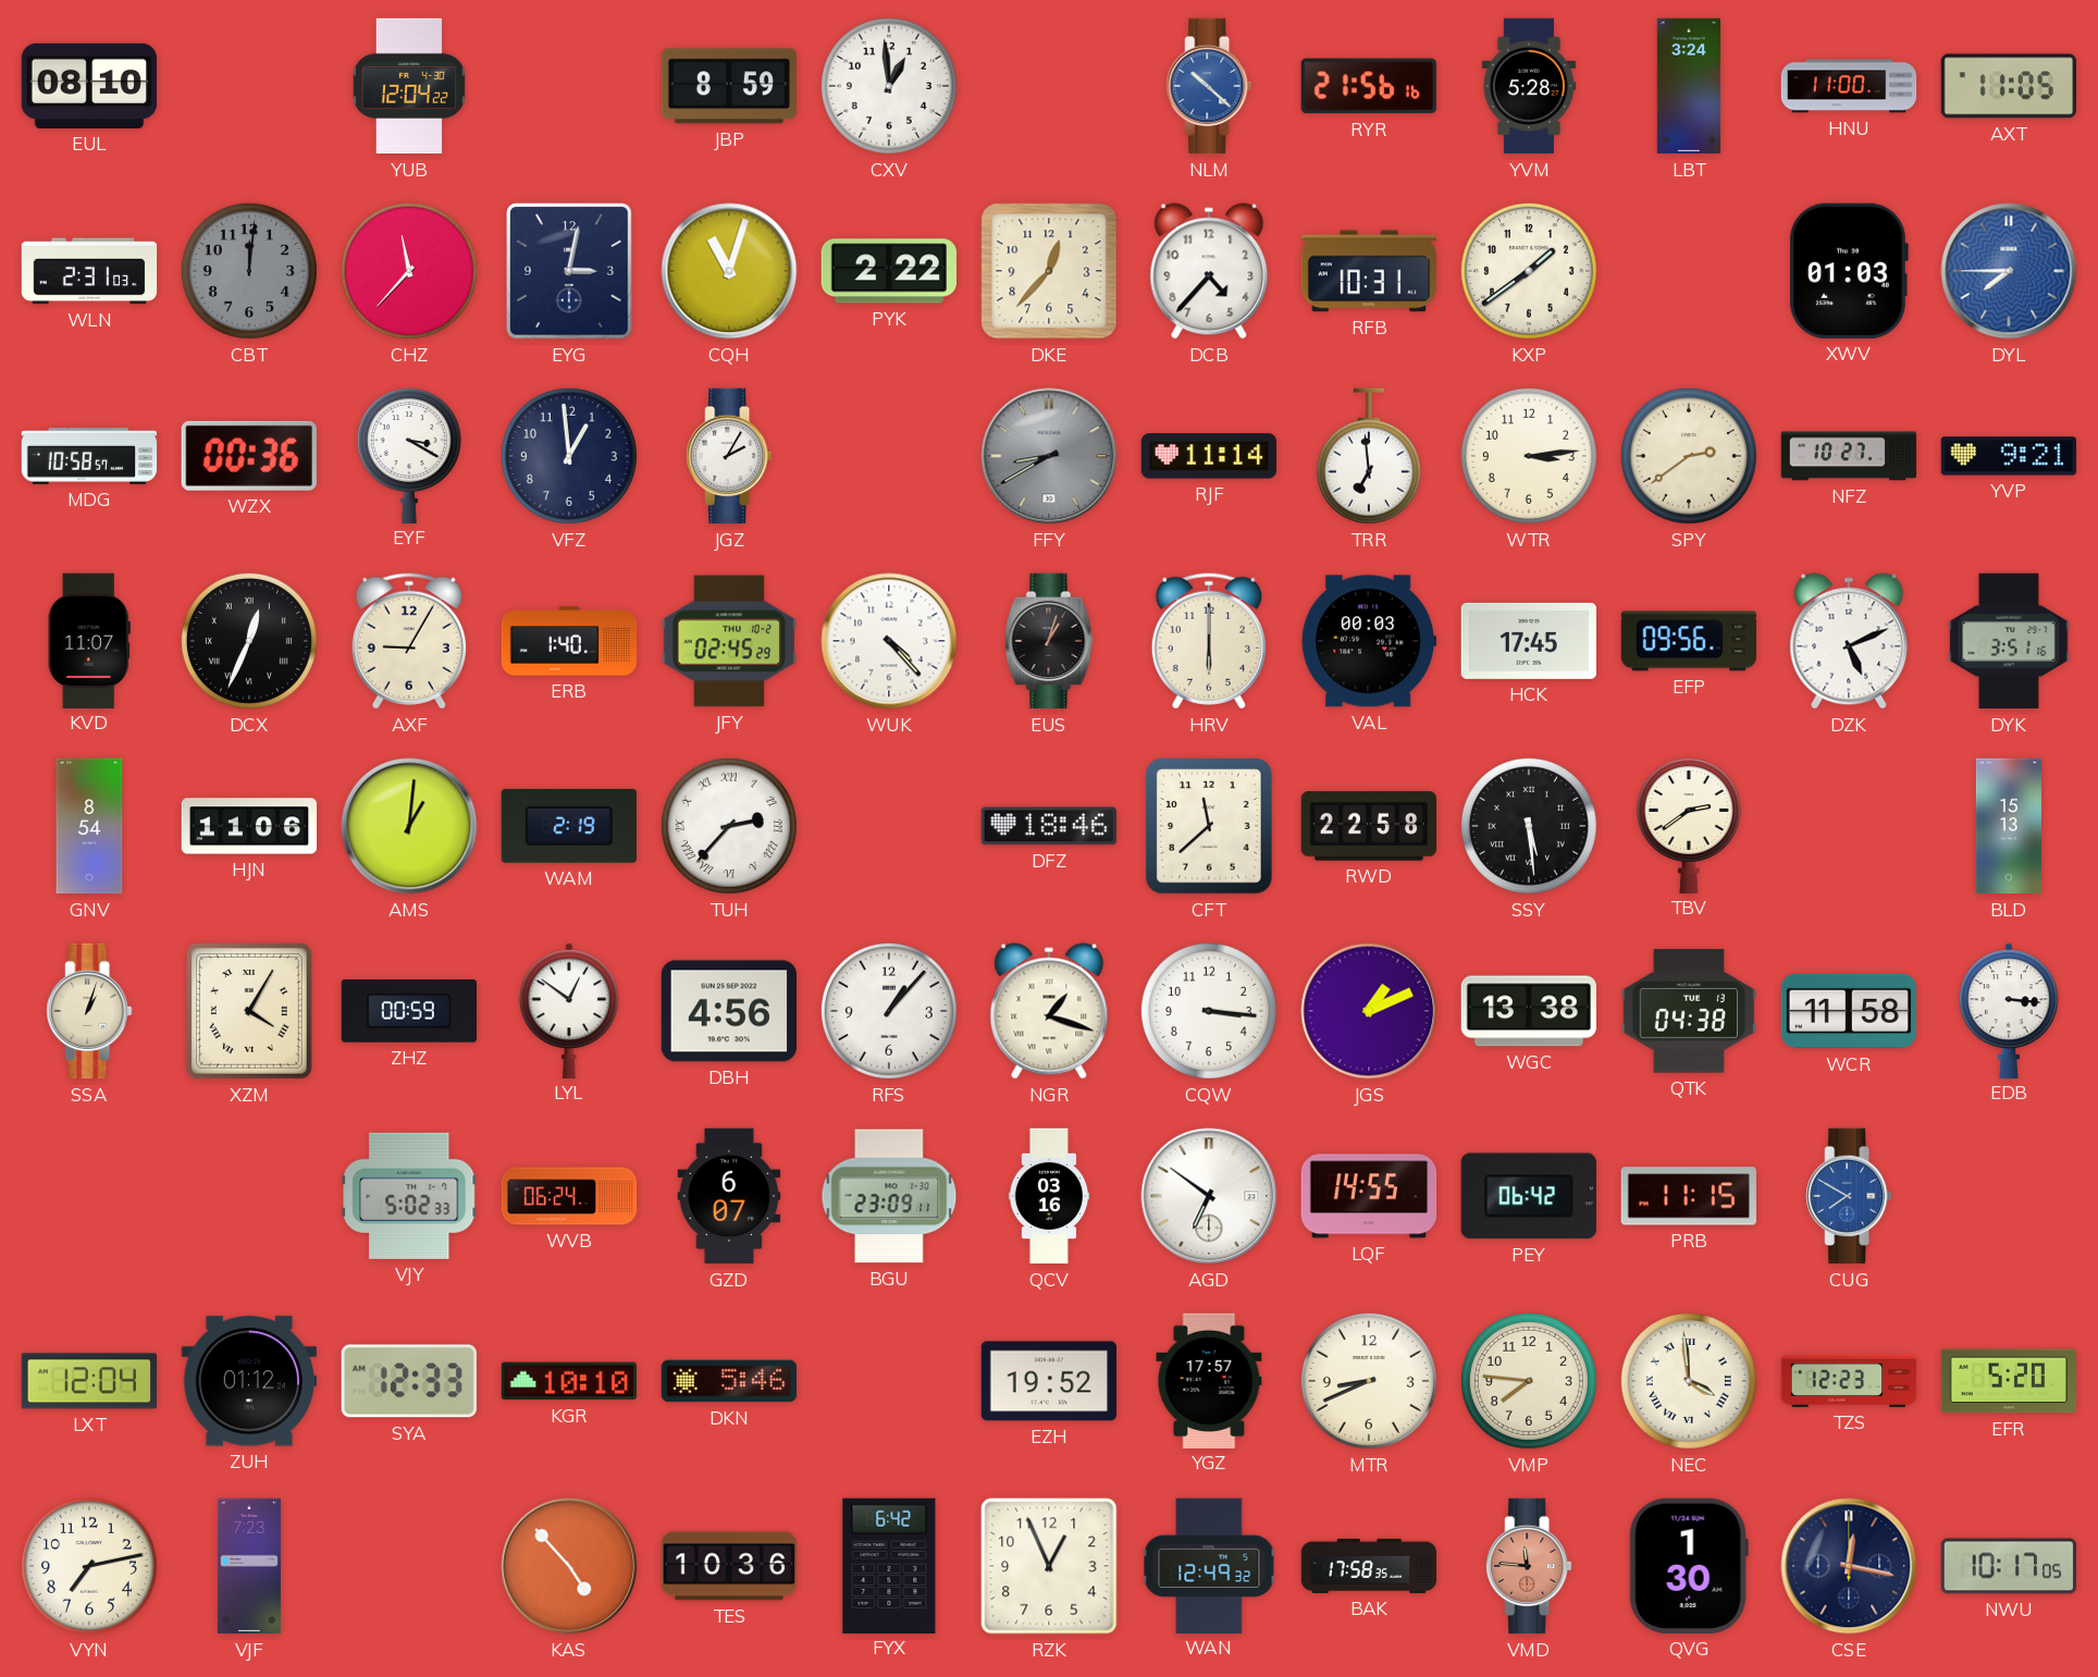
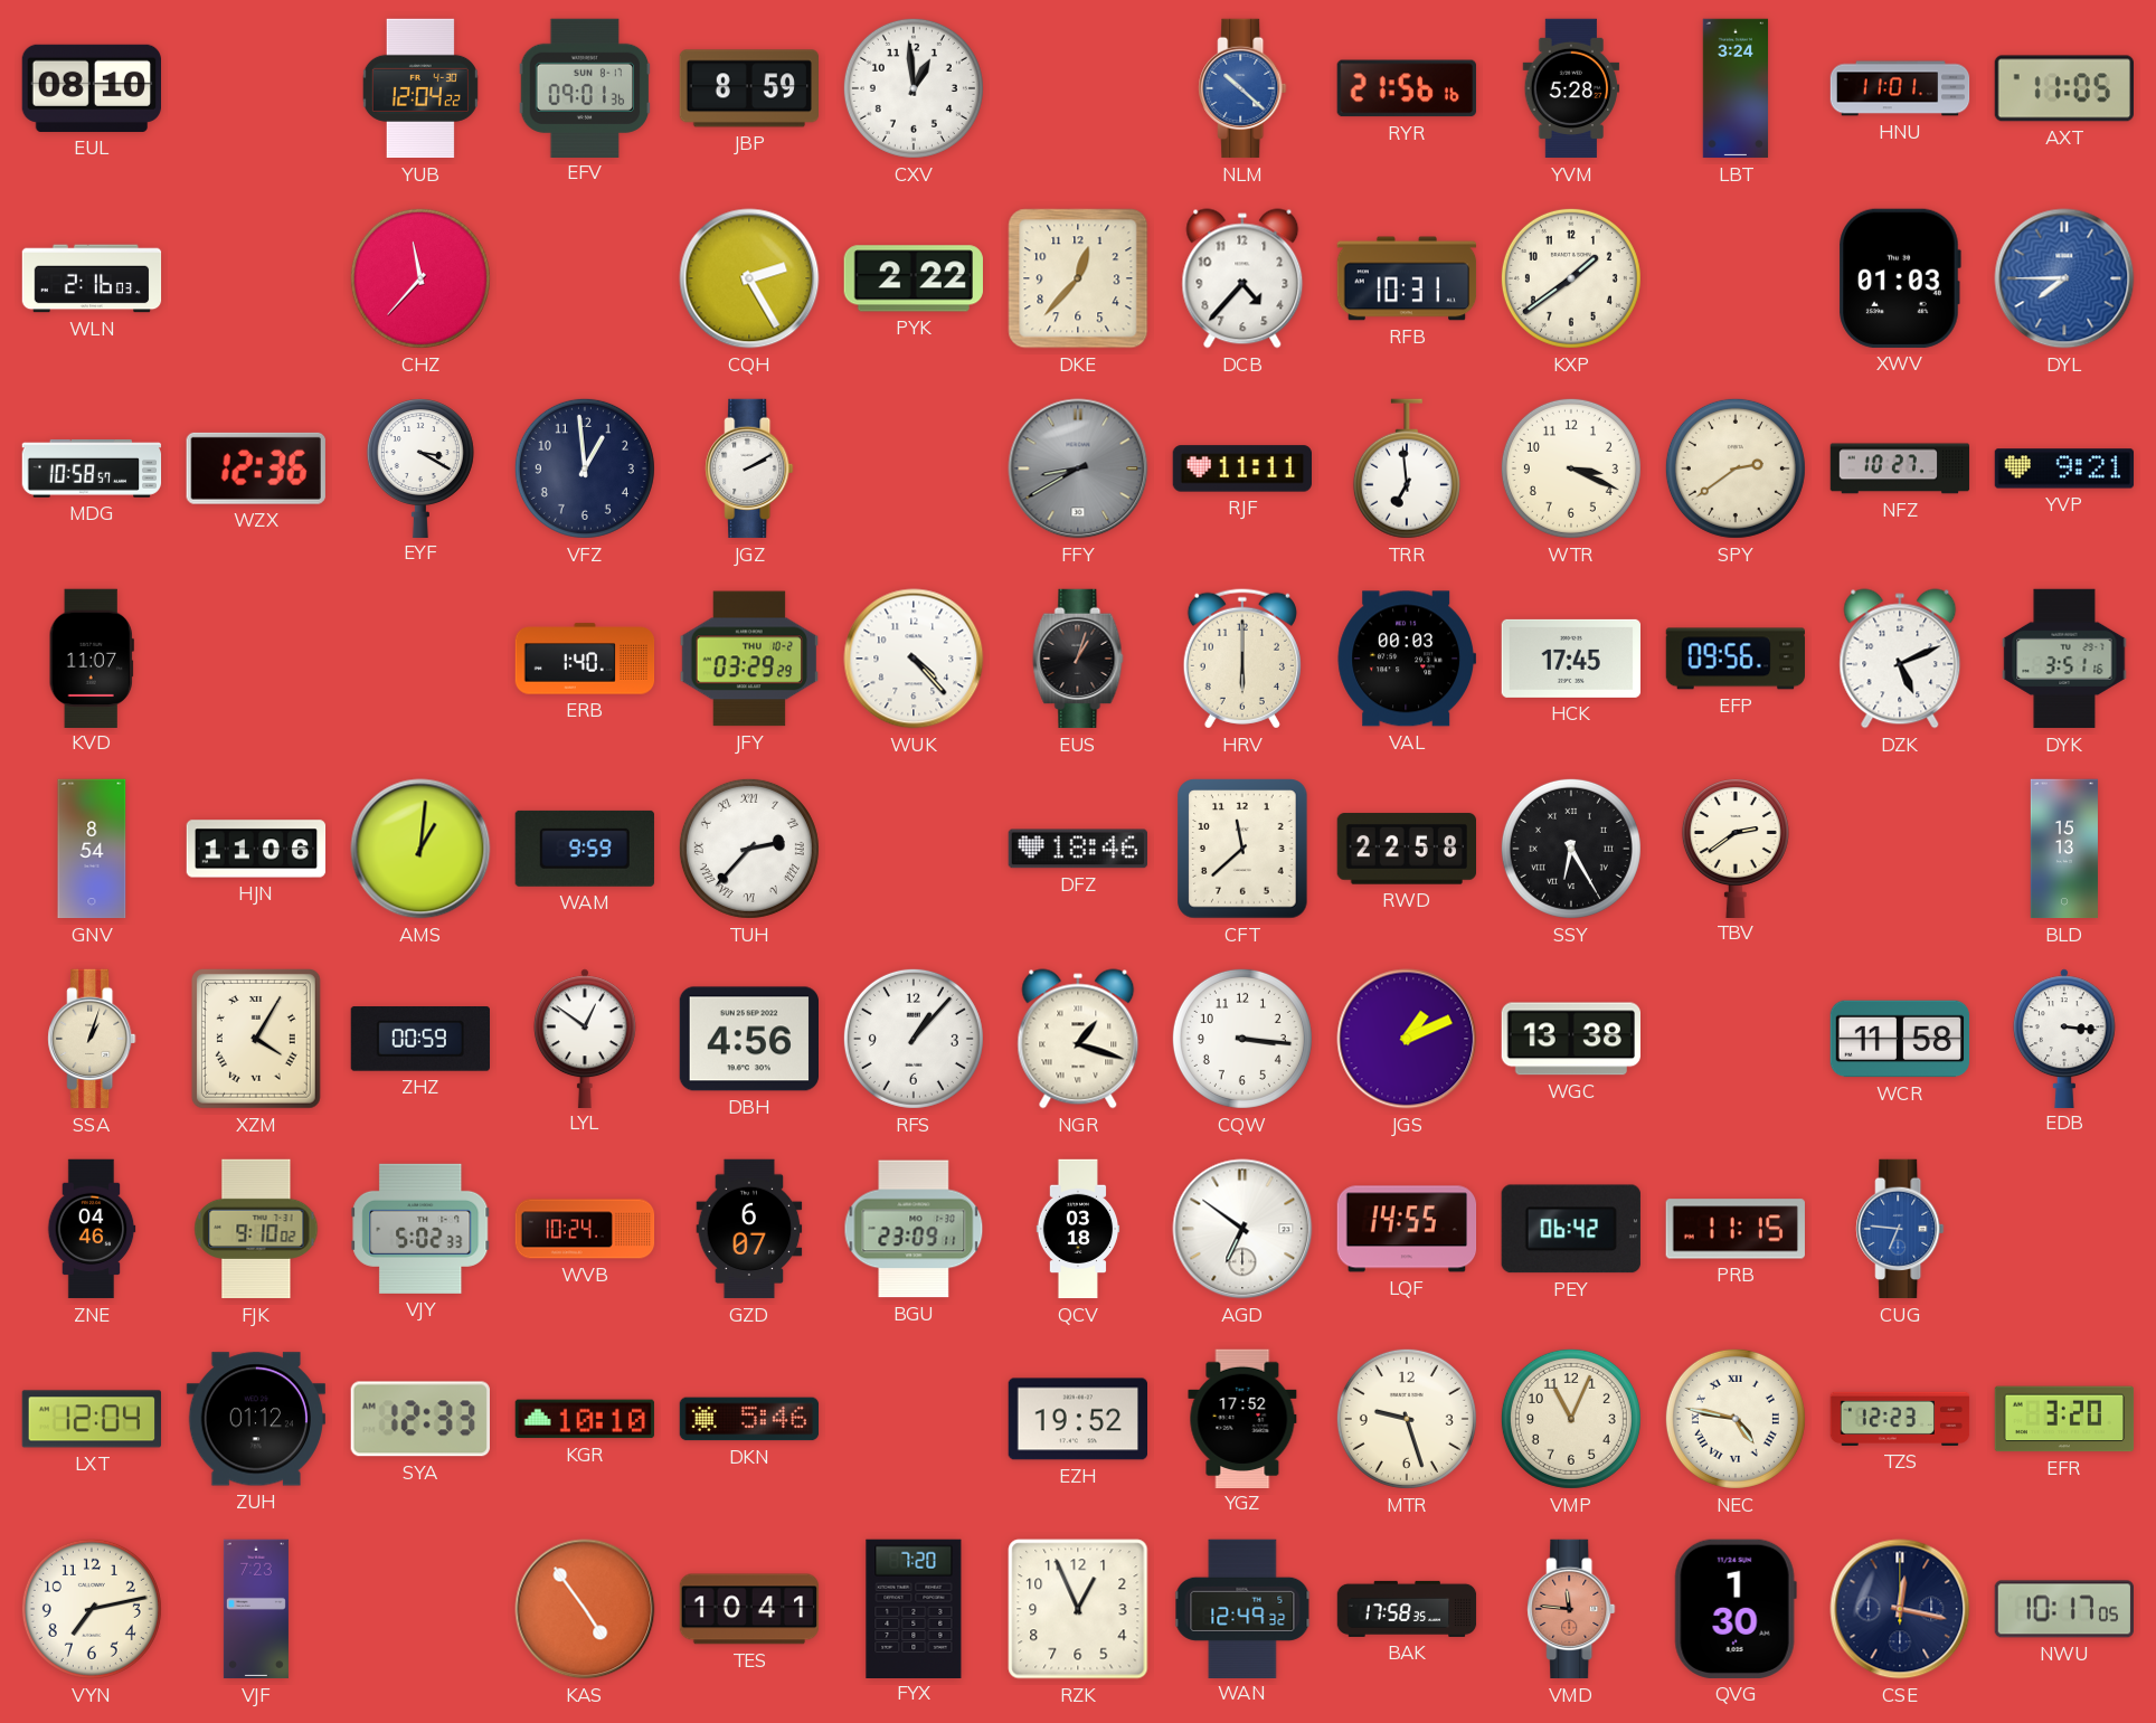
EFV: none -> 09:01 (585, 87)
HNU: 11:00 -> 11:01 (1900, 88)
WLN: 2:31 -> 2:16 (92, 278)
CBT: 12:01 -> none (249, 271)
EYG: 3:02 -> none (569, 271)
CQH: 11:03 -> 2:25 (749, 278)
WZX: 00:36 -> 12:36 (256, 468)
JGZ: 2:05 -> 2:10 (749, 468)
RJF: 11:14 -> 11:11 (1241, 468)
WTR: 3:14 -> 3:19 (1571, 468)
DCX: 12:34 -> none (249, 641)
AXF: 9:05 -> none (409, 641)
JFY: 02:45 -> 03:29 (748, 659)
WAM: 2:19 -> 9:59 (585, 849)
SSY: 5:29 -> 6:25 (1571, 849)
QTK: 04:38 -> none (1688, 1011)
ZNE: none -> 04:46 (92, 1229)
FJK: none -> 9:10 (256, 1229)
WVB: 06:24 -> 10:24 (585, 1229)
QCV: 03:16 -> 03:18 (1078, 1229)
CUG: 7:50 -> 6:46 (1900, 1229)
YGZ: 17:57 -> 17:52 (1242, 1418)
MTR: 8:41 -> 9:27 (1407, 1419)
VMP: 7:46 -> 11:04 (1571, 1419)
NEC: 3:59 -> 4:47 (1736, 1419)
EFR: 5:20 -> 3:20 (2064, 1419)
KAS: 4:53 -> 4:54 (585, 1609)
TES: 10:36 -> 10:41 (749, 1609)
FYX: 6:42 -> 7:20 (914, 1608)
